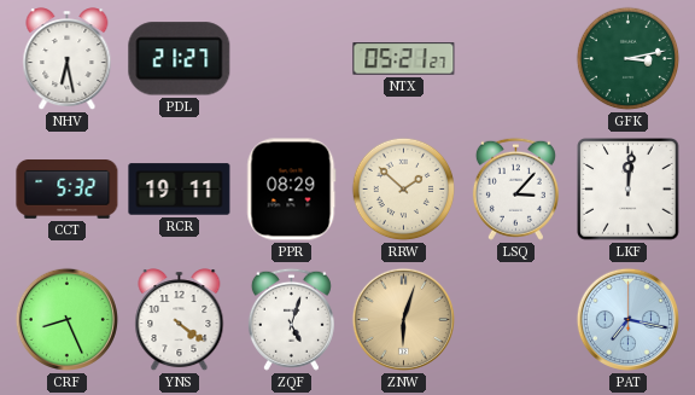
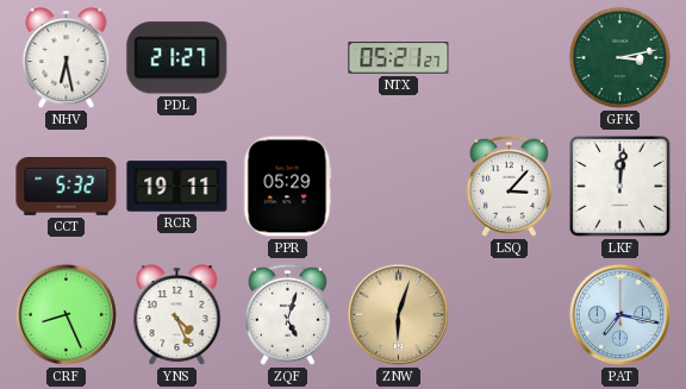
PPR: 08:29 -> 05:29 (288, 187)
RRW: 1:52 -> none (404, 190)
YNS: 4:21 -> 4:26 (177, 315)
